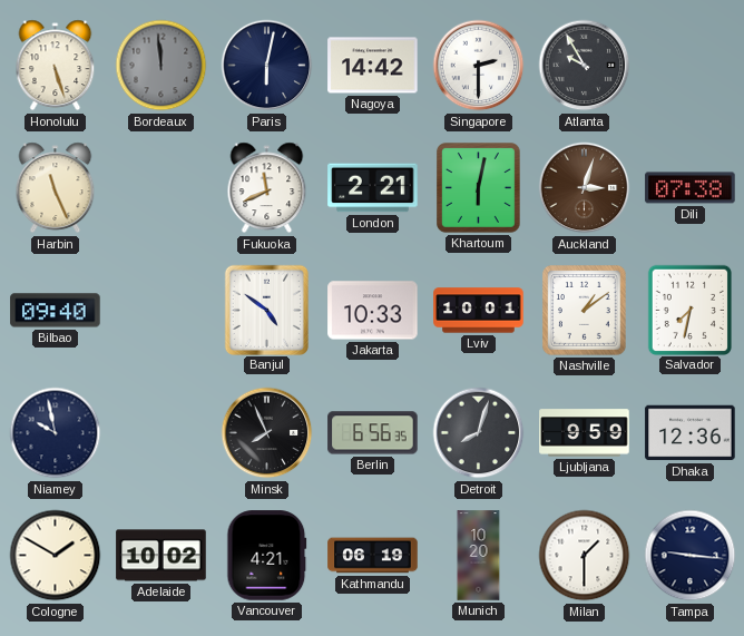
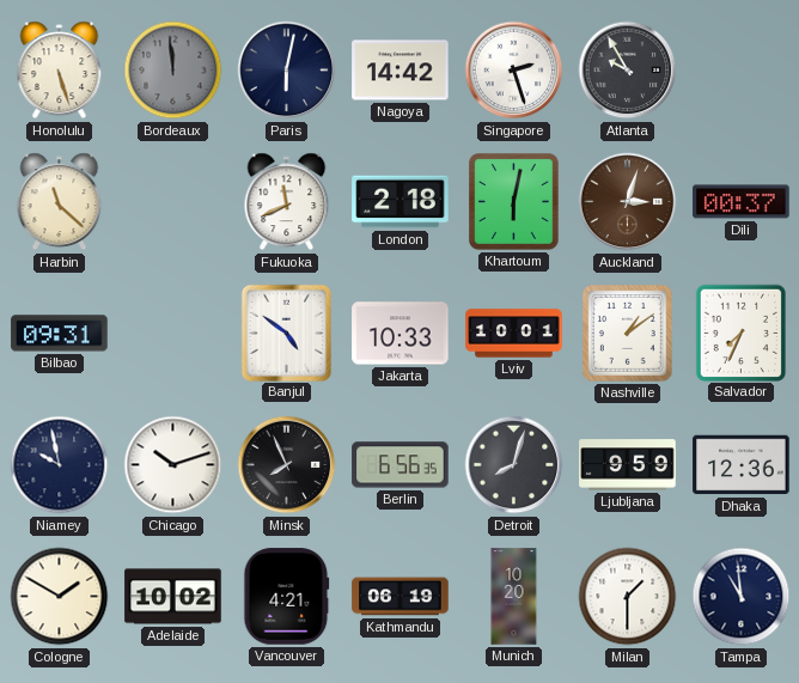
Singapore: 2:30 -> 2:27 (514, 71)
Harbin: 11:26 -> 11:22 (60, 202)
London: 2:21 -> 2:18 (401, 202)
Dili: 07:38 -> 00:37 (742, 202)
Bilbao: 09:40 -> 09:31 (60, 334)
Salvador: 7:32 -> 7:34 (740, 333)
Chicago: none -> 10:12 (173, 465)
Tampa: 9:16 -> 10:59 (742, 597)
